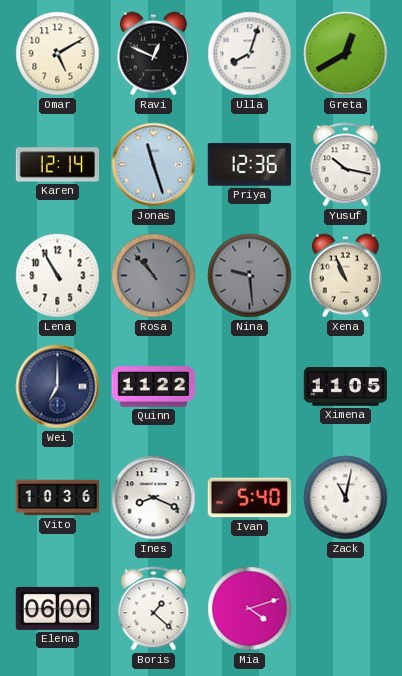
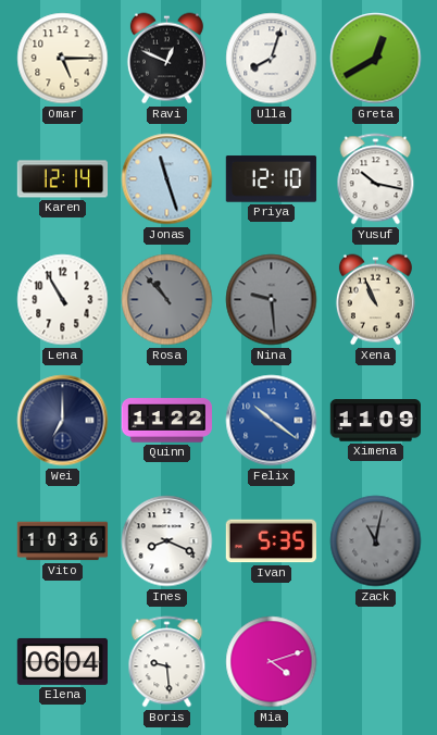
Omar: 5:10 -> 5:15 (63, 59)
Priya: 12:36 -> 12:10 (271, 179)
Felix: none -> 10:21 (272, 421)
Ximena: 11:05 -> 11:09 (375, 421)
Ivan: 5:40 -> 5:35 (271, 541)
Zack dial: white -> grey (376, 541)
Elena: 06:00 -> 06:04 (62, 661)
Boris: 1:22 -> 9:29 (167, 662)
